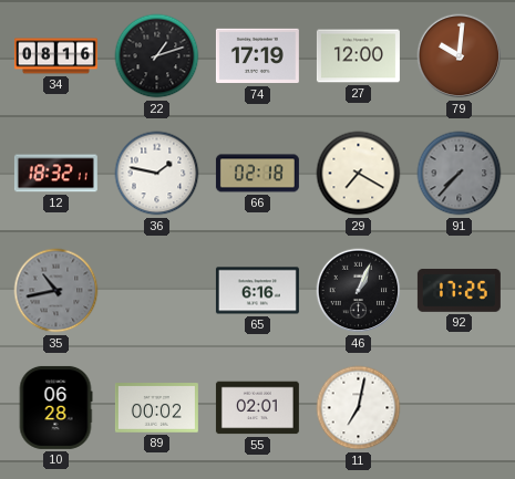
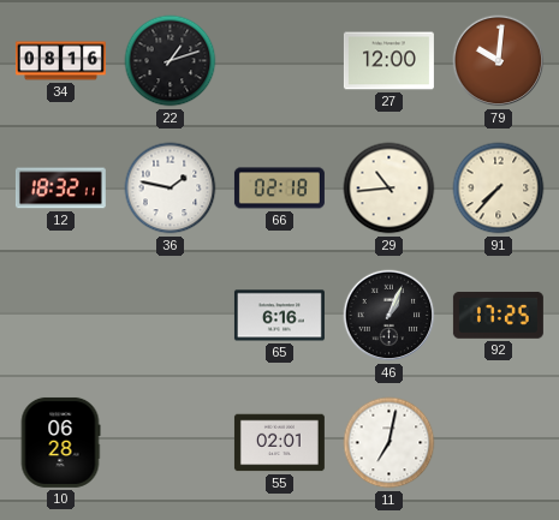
74: 17:19 -> none (257, 56)
29: 7:20 -> 10:44 (389, 189)
91 dial: grey -> cream (499, 189)
35: 10:43 -> none (56, 291)
89: 00:02 -> none (156, 408)
